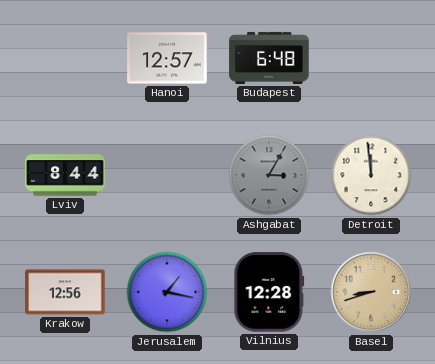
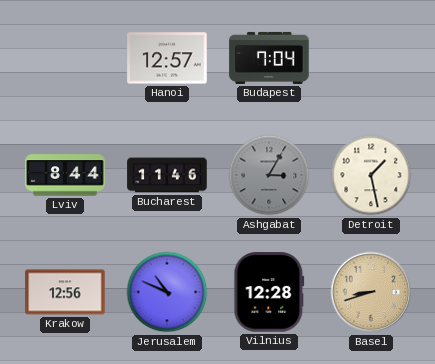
Budapest: 6:48 -> 7:04 (269, 58)
Bucharest: none -> 11:46 (167, 175)
Detroit: 11:59 -> 1:28 (371, 175)
Jerusalem: 1:17 -> 10:49 (167, 292)
